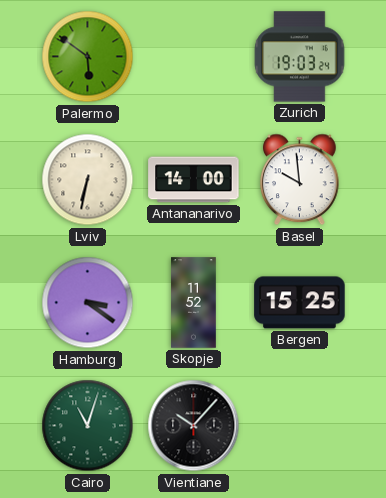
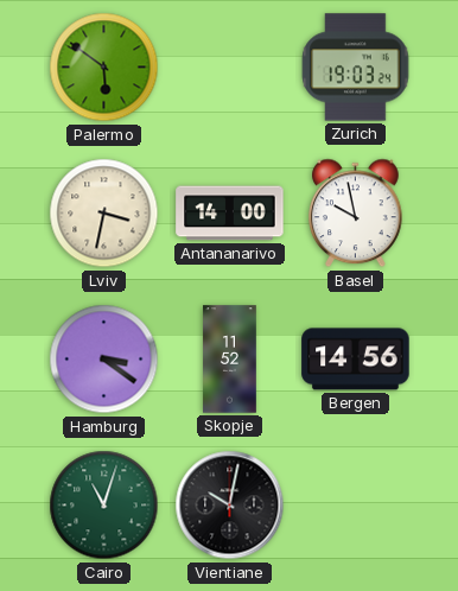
Lviv: 6:32 -> 3:32 (104, 214)
Basel: 9:59 -> 9:58 (356, 214)
Bergen: 15:25 -> 14:56 (356, 360)
Vientiane: 10:07 -> 10:02 (230, 506)
